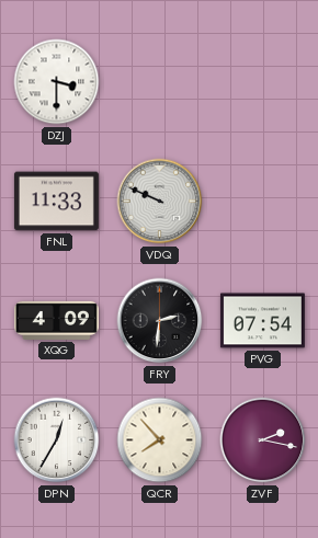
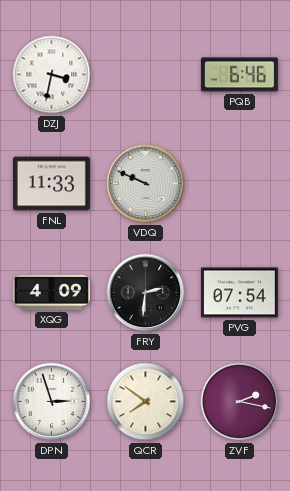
DZJ: 3:30 -> 3:32 (52, 75)
PQB: none -> 6:46 (239, 75)
DPN: 12:35 -> 2:57 (52, 402)
QCR: 7:53 -> 7:51 (146, 402)
